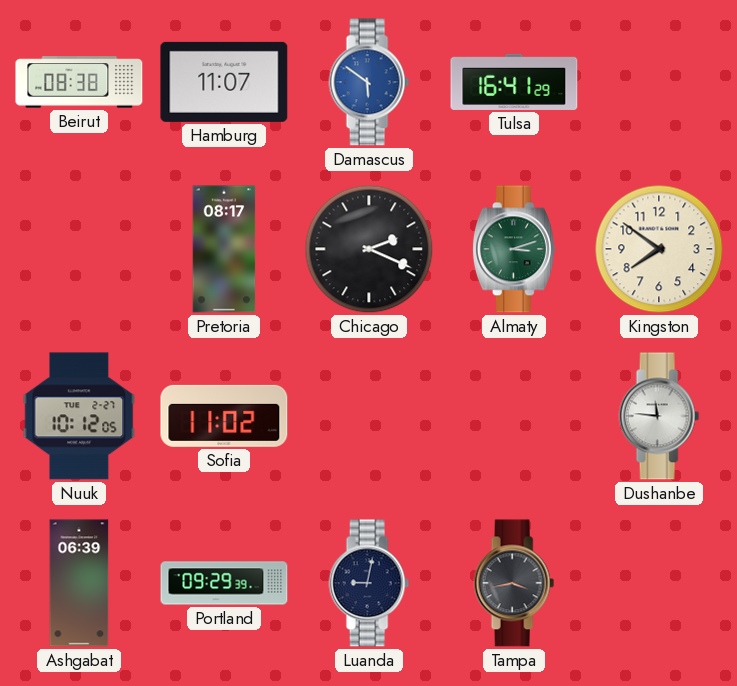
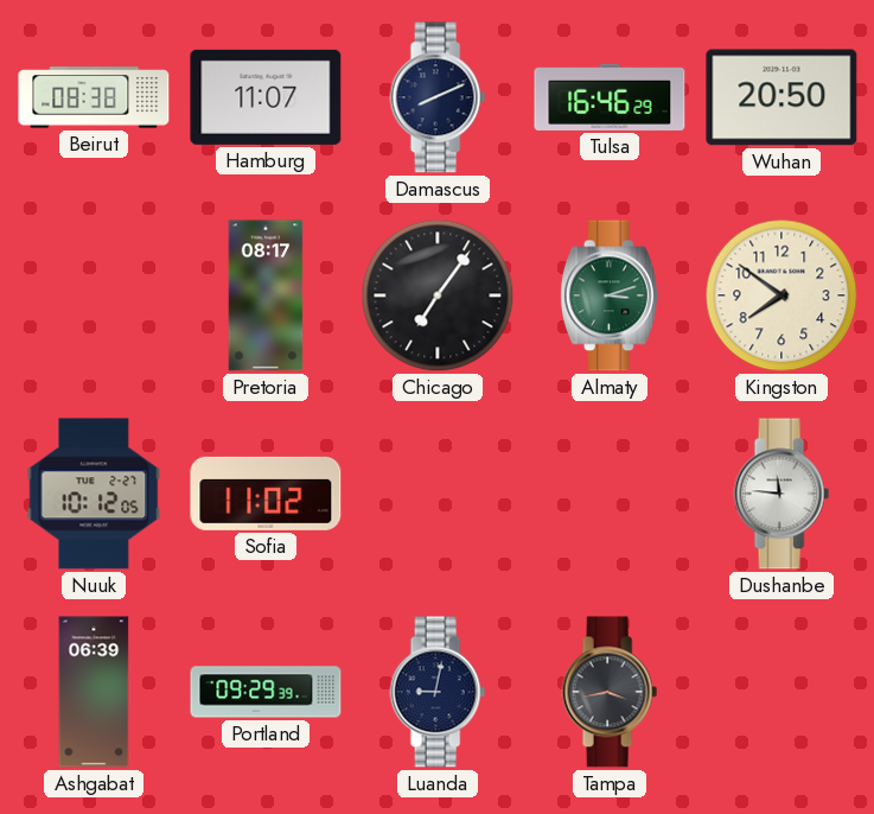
Damascus: 5:51 -> 8:11 (438, 97)
Damascus dial: blue -> navy (438, 97)
Tulsa: 16:41 -> 16:46 (610, 97)
Wuhan: none -> 20:50 (782, 97)
Chicago: 2:19 -> 7:06 (438, 295)
